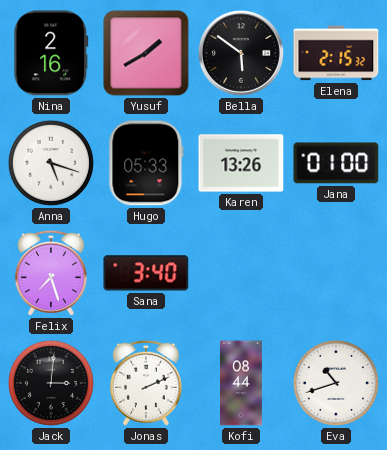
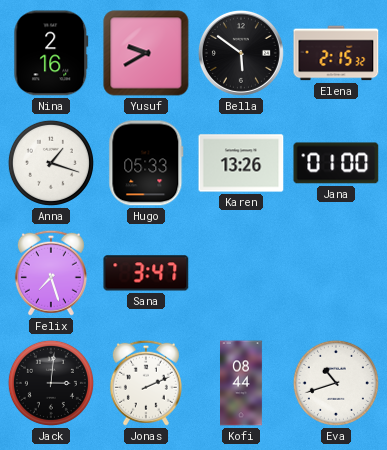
Yusuf: 1:40 -> 9:40 (146, 53)
Anna: 5:18 -> 1:18 (51, 163)
Sana: 3:40 -> 3:47 (146, 273)
